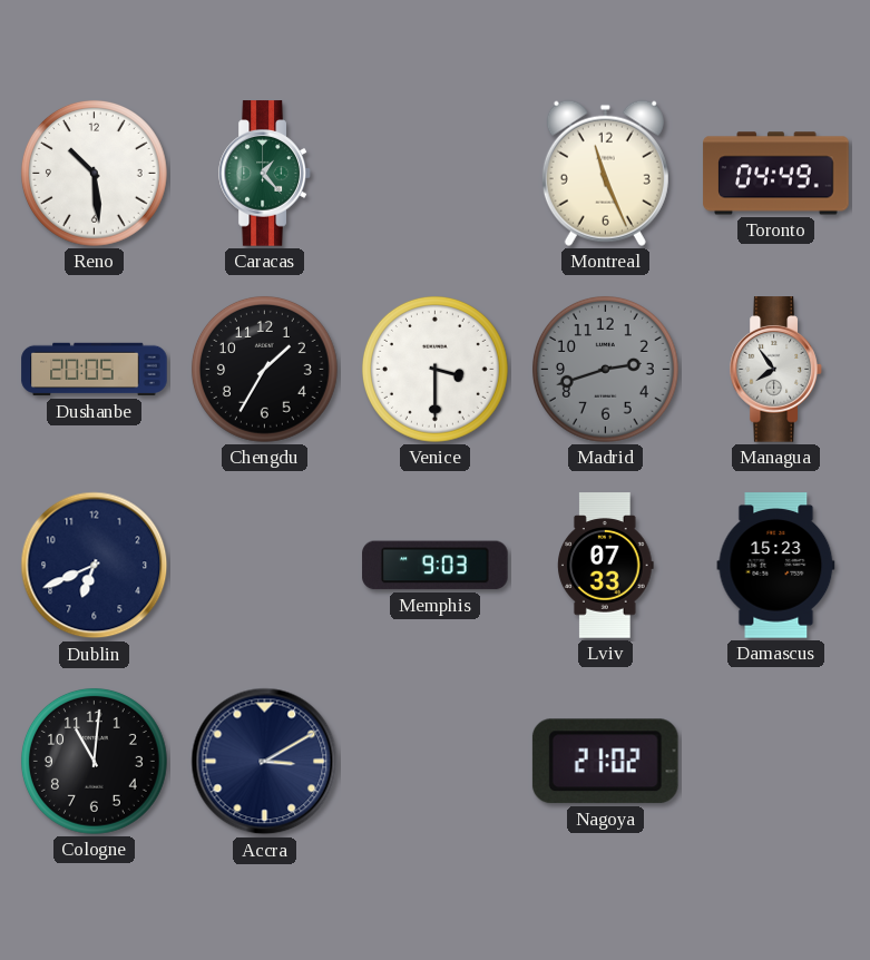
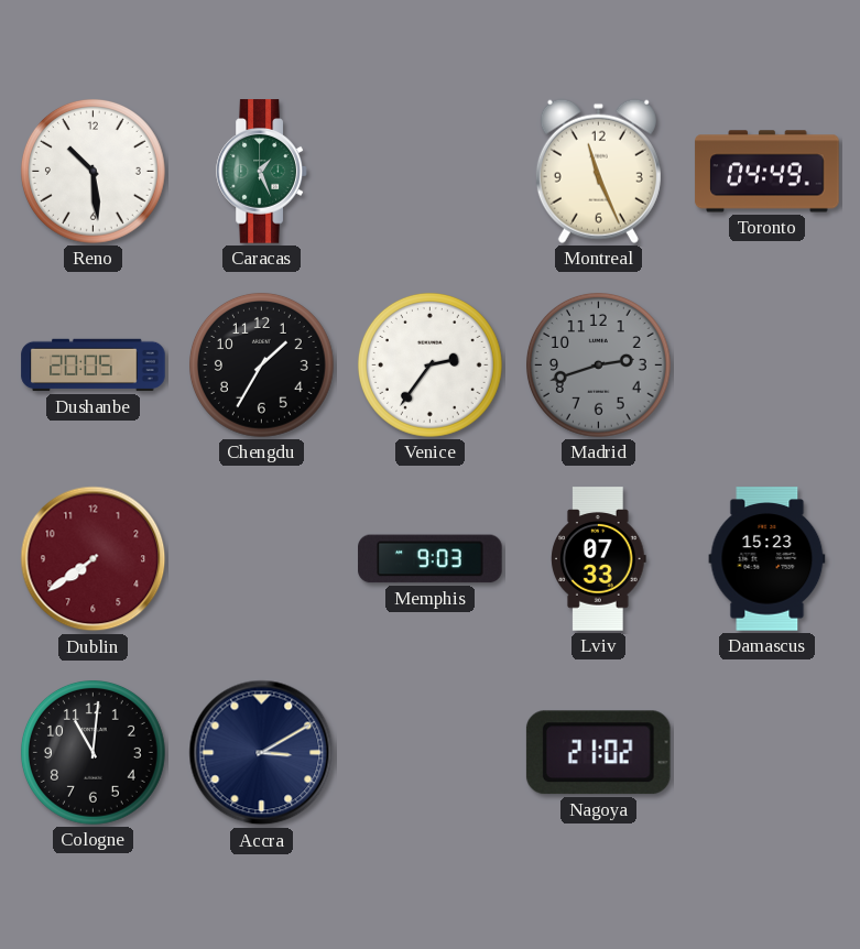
Caracas: 1:23 -> 1:26 (262, 172)
Venice: 3:30 -> 2:36 (429, 364)
Managua: 7:54 -> none (776, 370)
Dublin: 6:41 -> 7:39 (94, 559)
Dublin dial: navy -> burgundy (94, 559)
